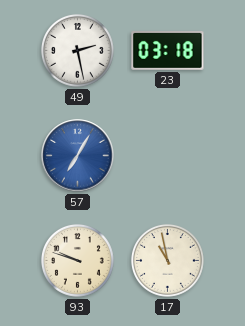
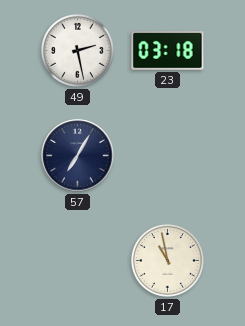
57 dial: blue -> navy (78, 156)
93: 9:48 -> none (77, 260)
